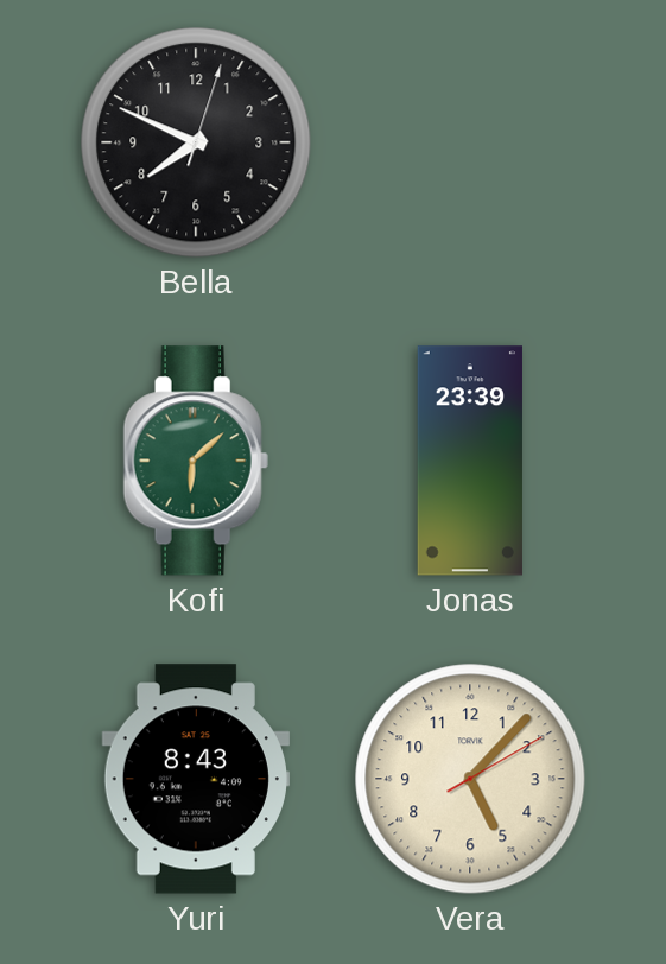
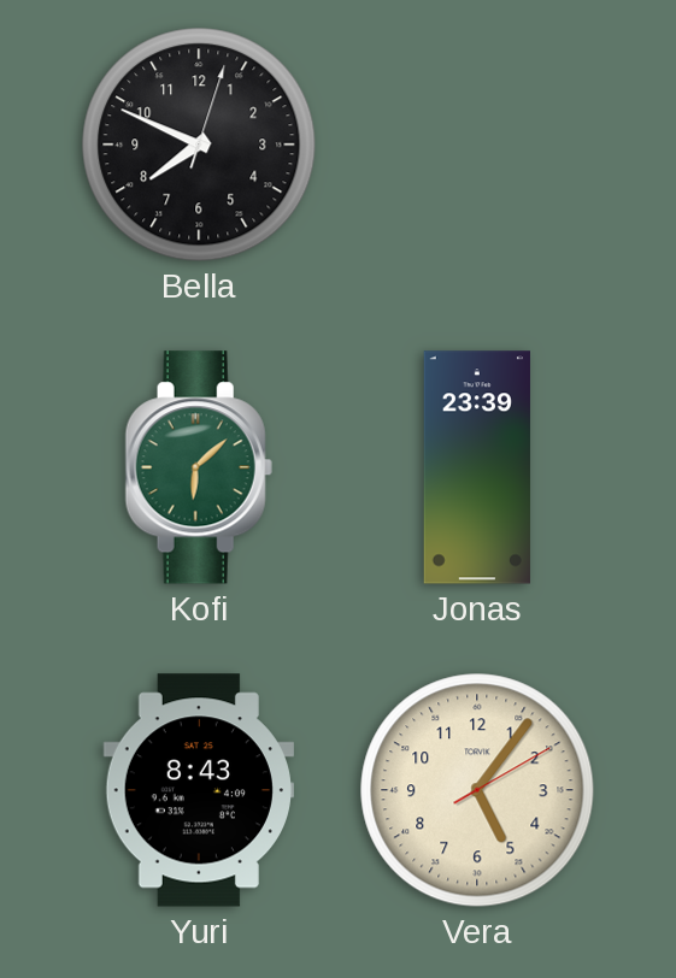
Vera: 5:07 -> 5:06 (477, 790)
